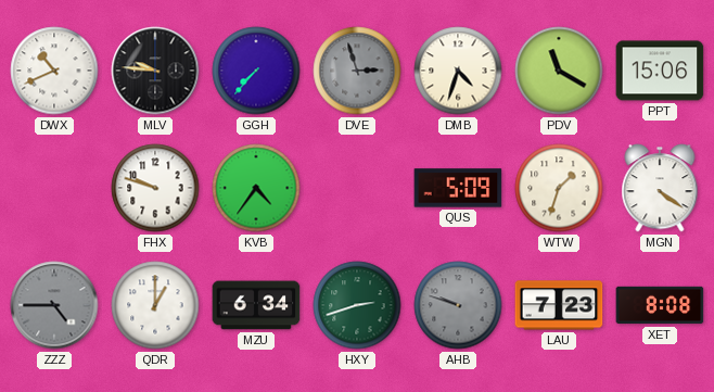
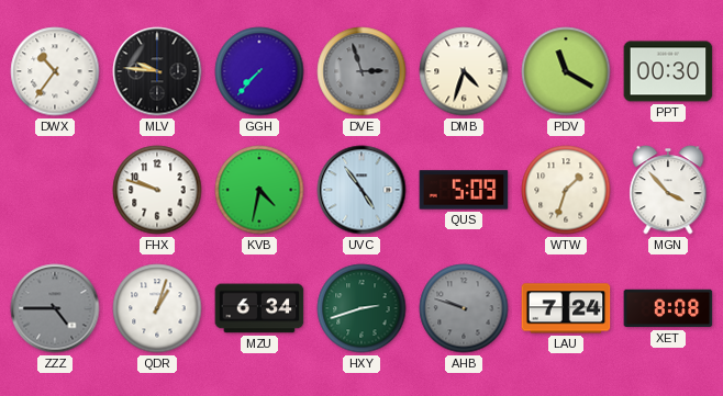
DWX: 10:41 -> 10:36 (55, 71)
PPT: 15:06 -> 00:30 (668, 71)
KVB: 4:36 -> 4:32 (259, 190)
UVC: none -> 4:54 (361, 190)
MGN: 4:21 -> 3:53 (668, 190)
QDR: 1:00 -> 1:03 (157, 308)
LAU: 7:23 -> 7:24 (566, 308)
